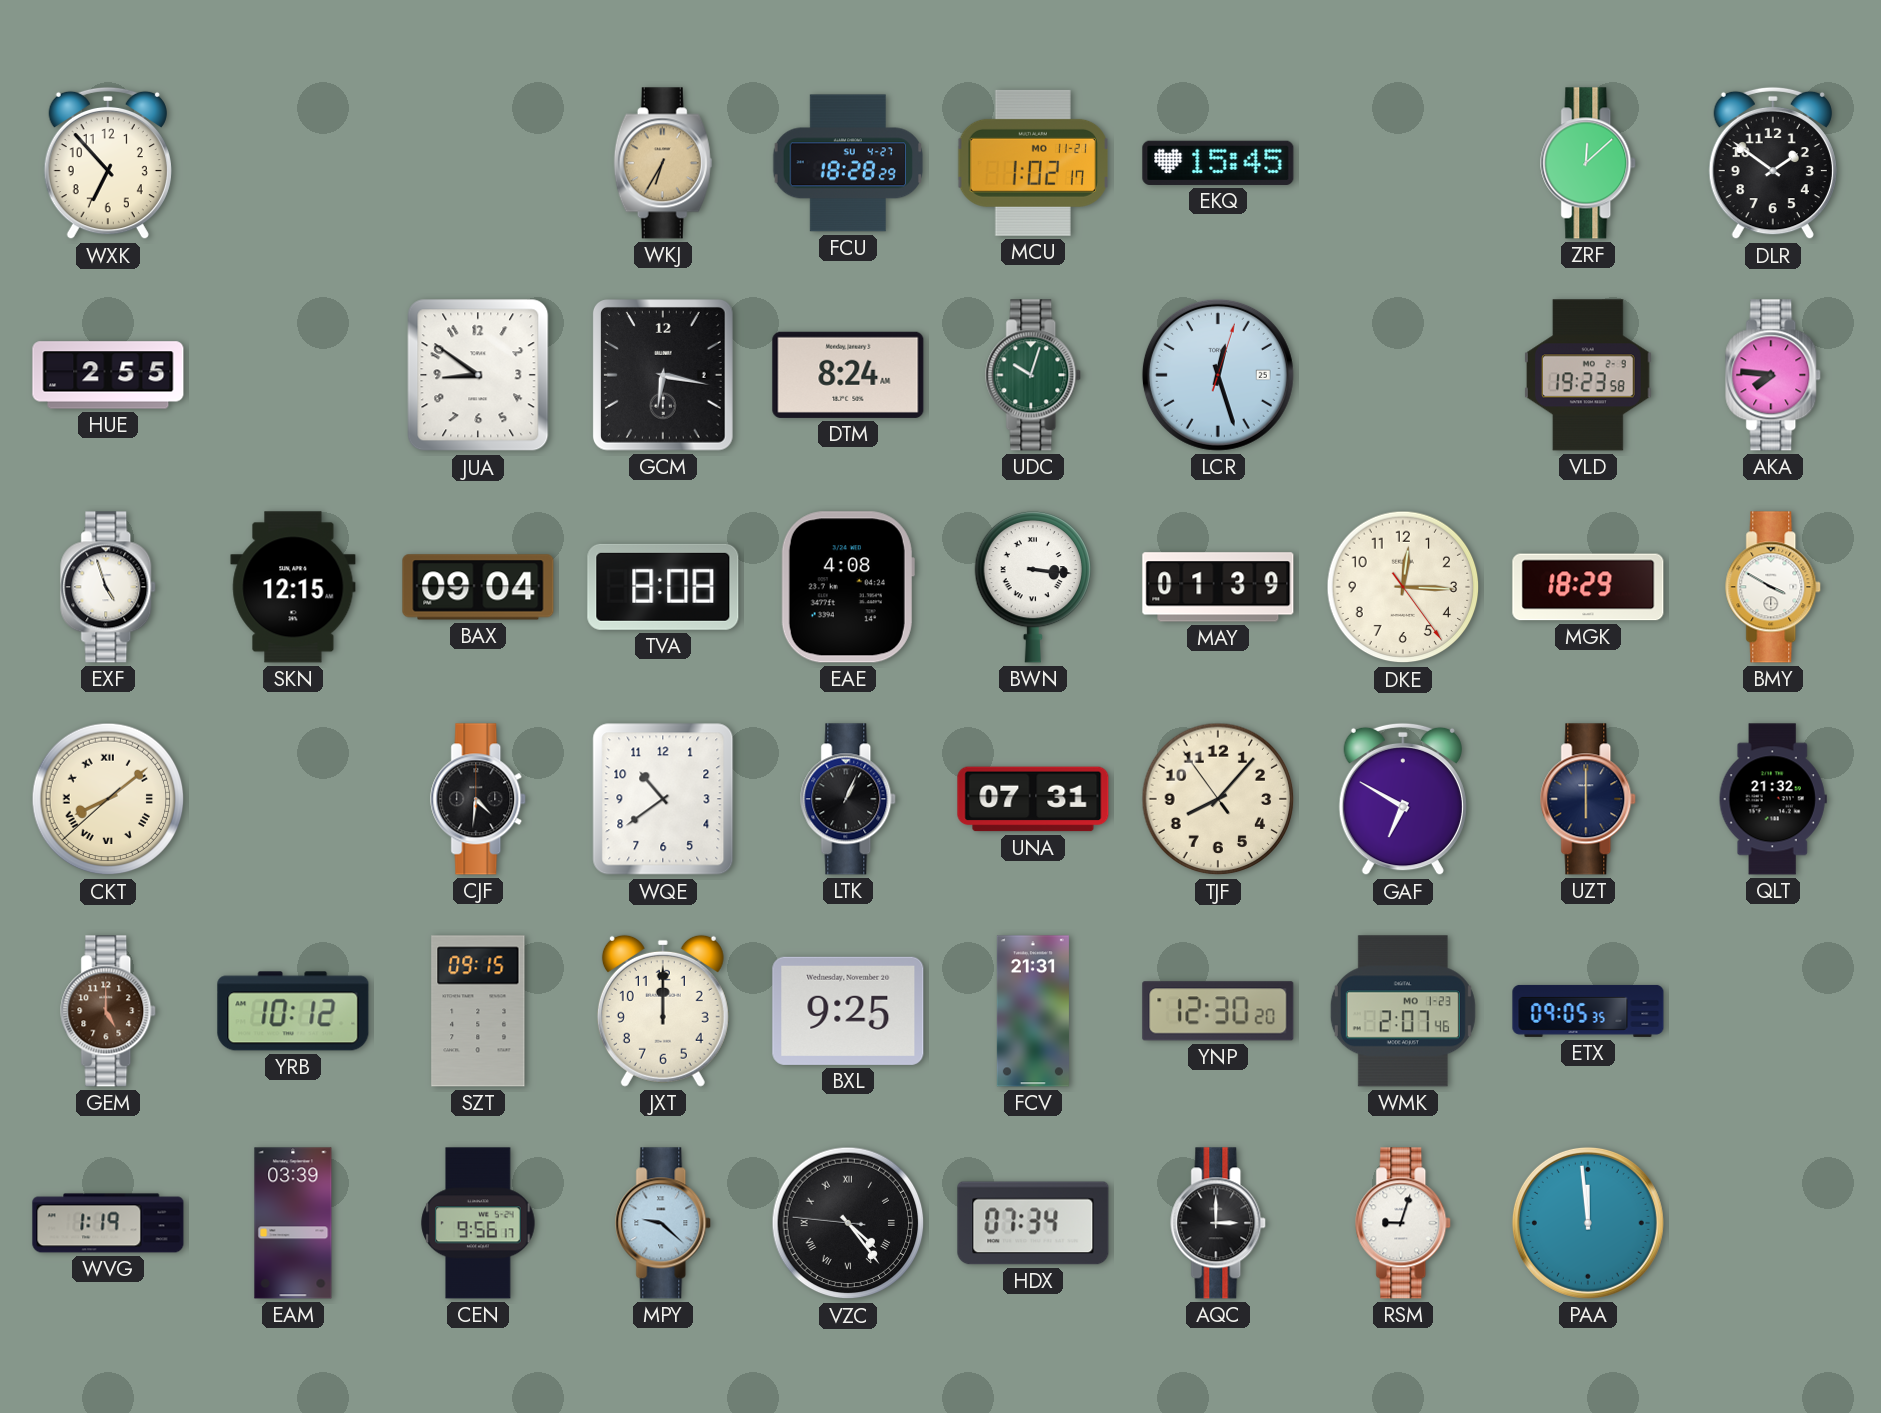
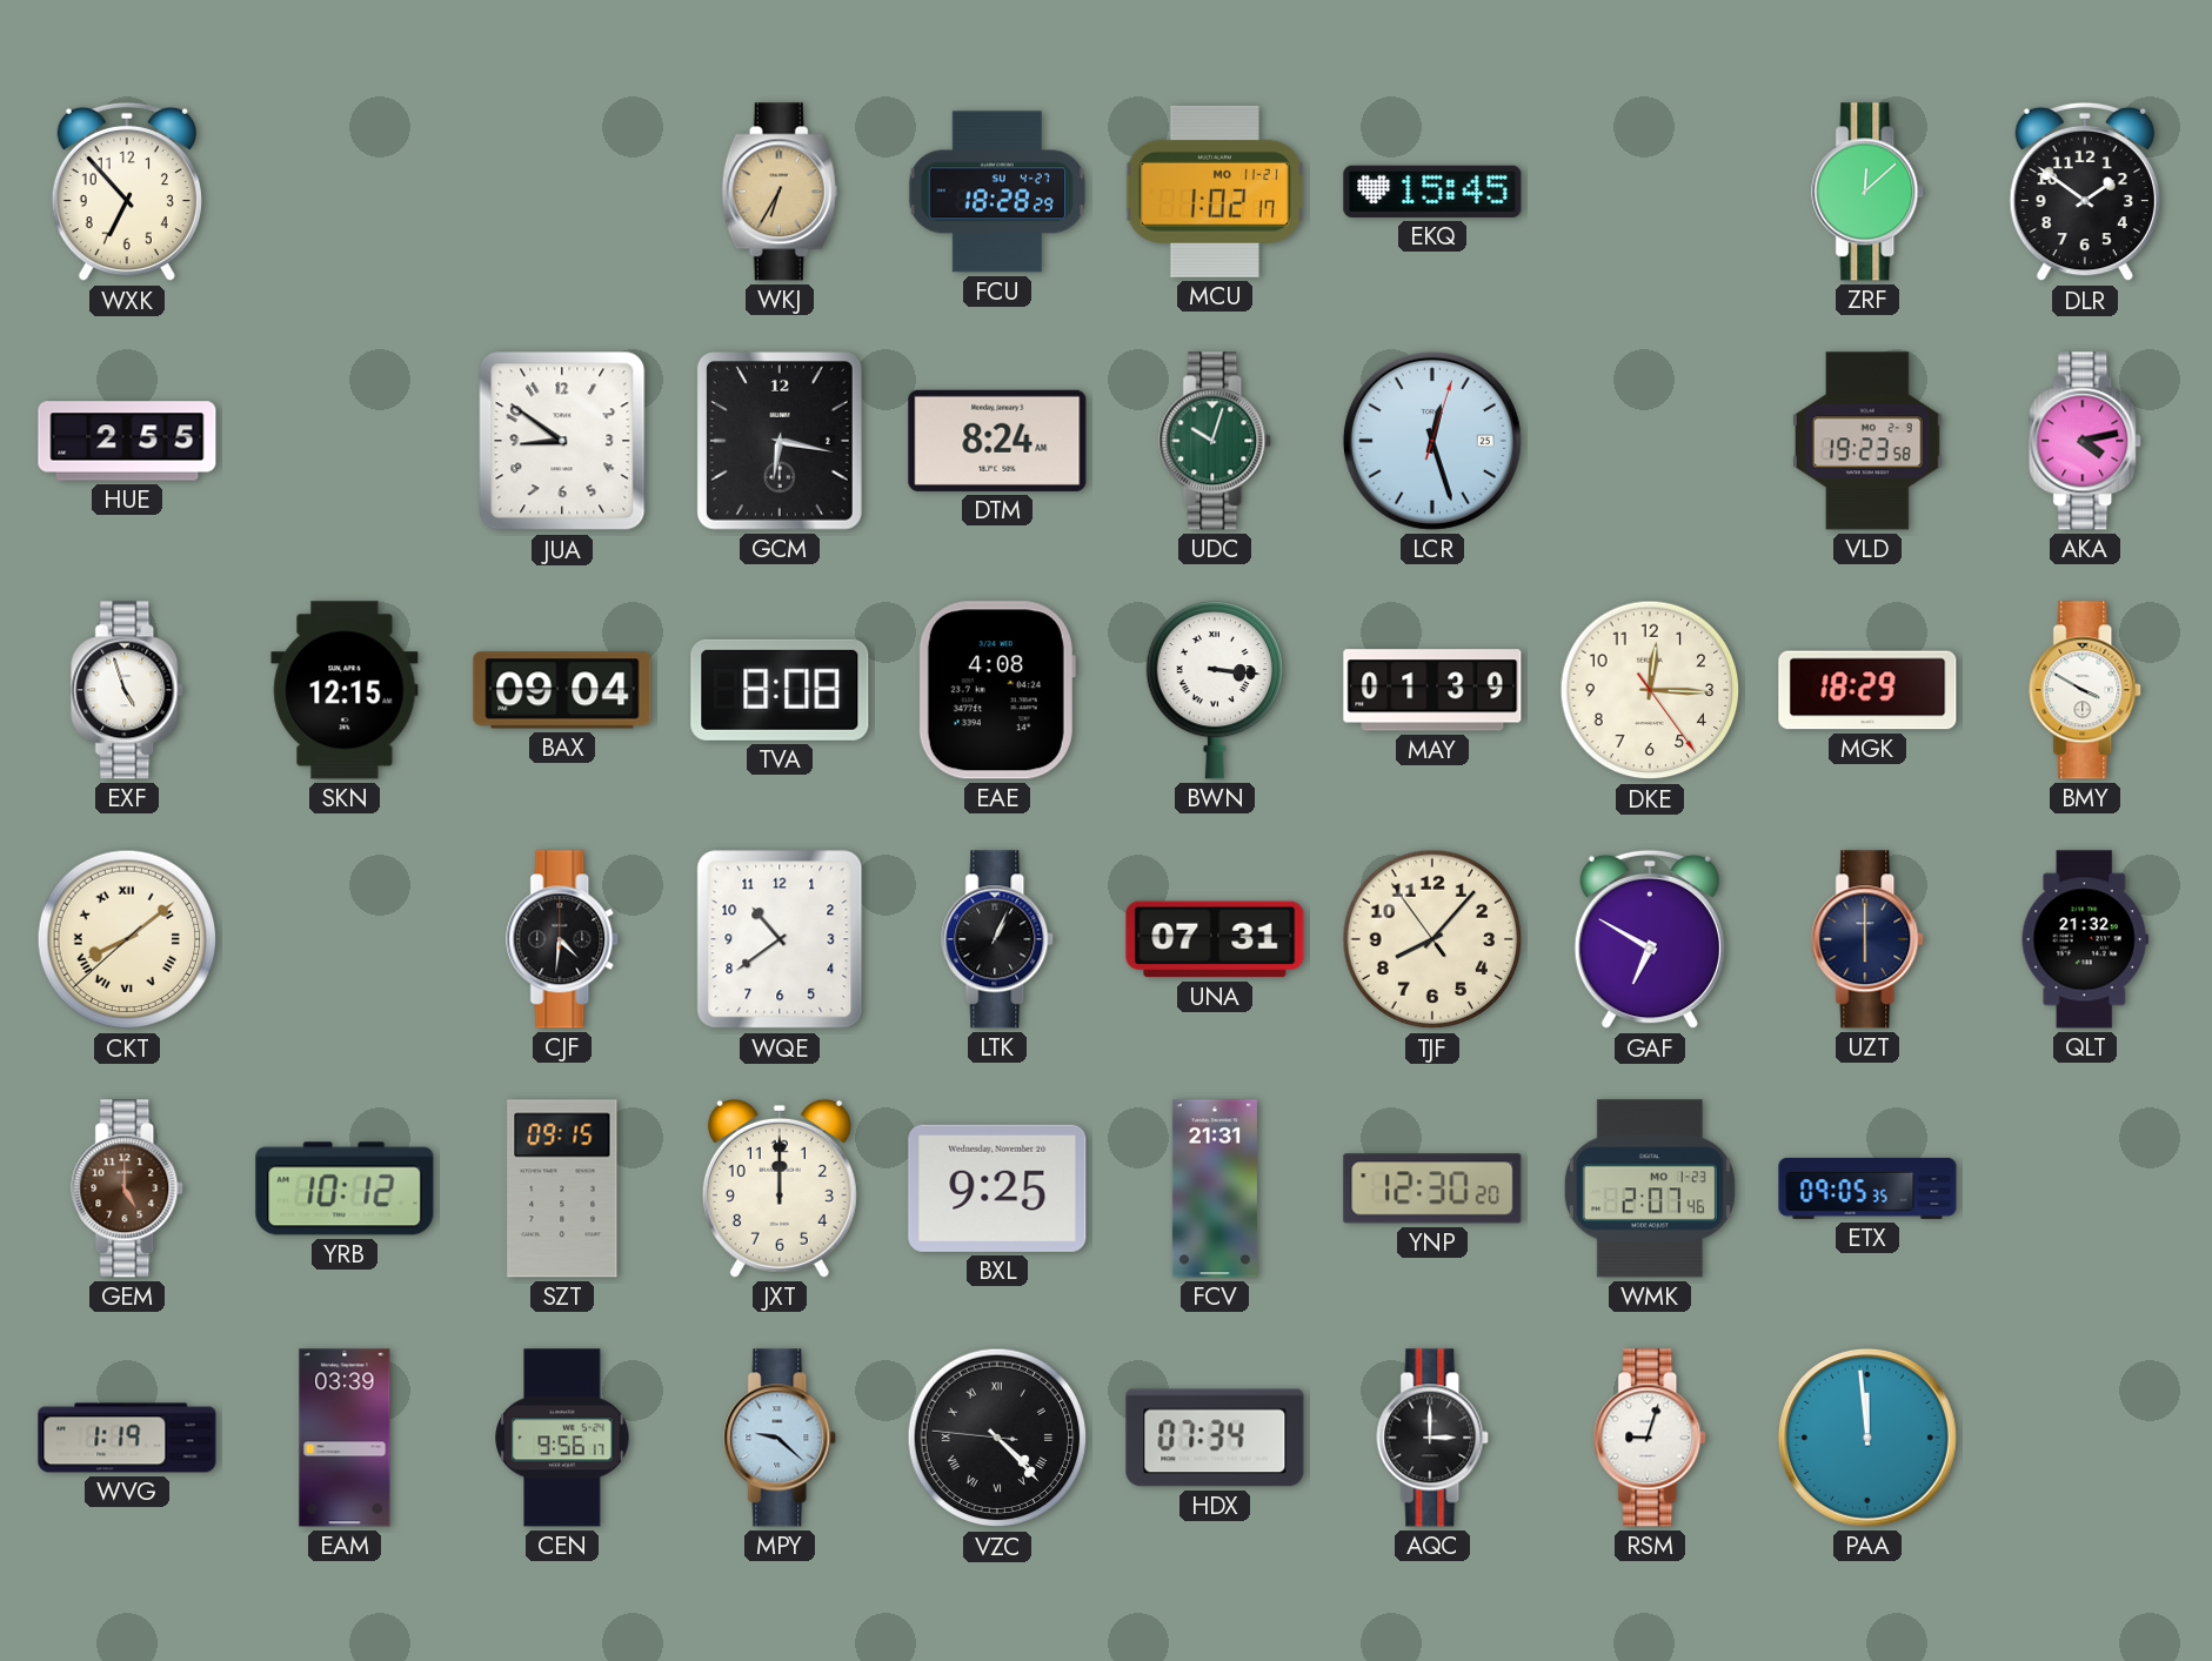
AKA: 7:46 -> 4:13 (2086, 441)
VZC: 4:23 -> 4:22 (997, 1438)
